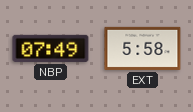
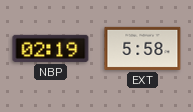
NBP: 07:49 -> 02:19 (51, 48)
